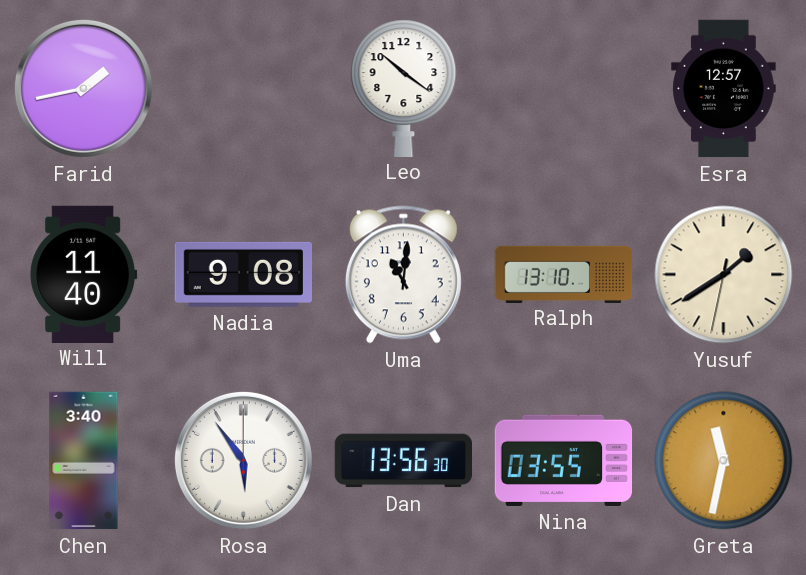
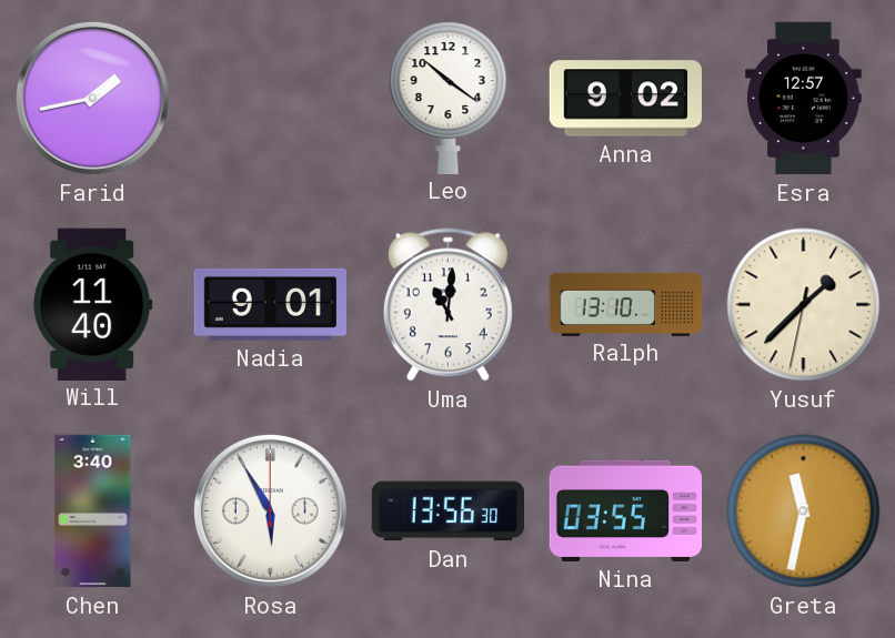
Anna: none -> 9:02 (626, 99)
Nadia: 9:08 -> 9:01 (270, 304)
Yusuf: 1:39 -> 1:37 (804, 305)
Rosa: 5:54 -> 5:55 (270, 510)
